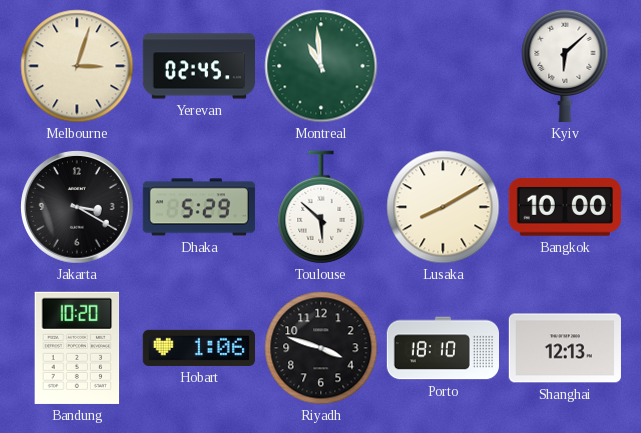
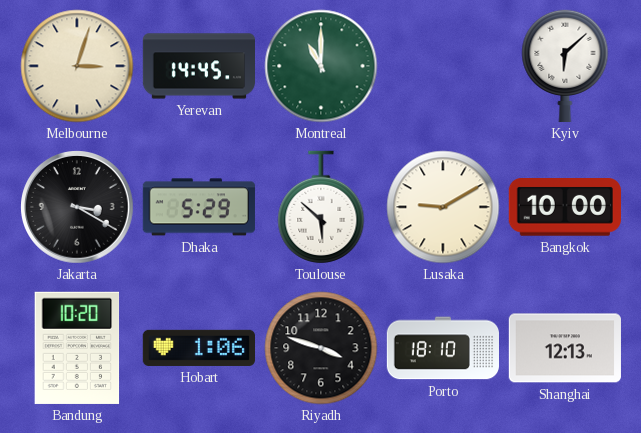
Yerevan: 02:45 -> 14:45 (198, 66)
Montreal: 10:59 -> 11:00 (321, 66)
Lusaka: 8:10 -> 9:10 (443, 207)
